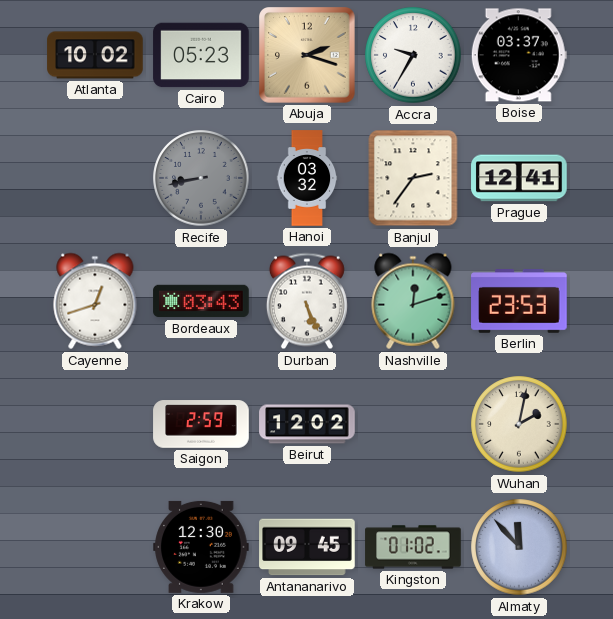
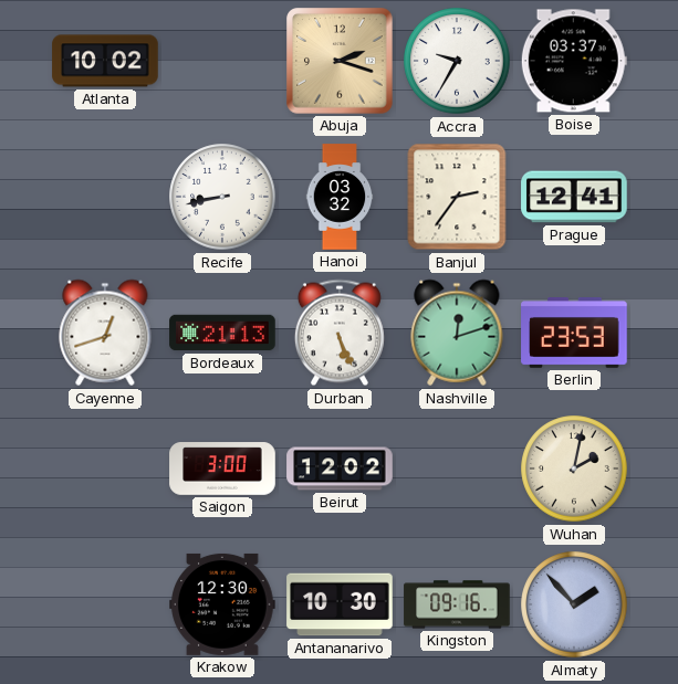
Cairo: 05:23 -> none (201, 55)
Recife dial: grey -> white (222, 197)
Bordeaux: 03:43 -> 21:13 (222, 333)
Saigon: 2:59 -> 3:00 (222, 469)
Antananarivo: 09:45 -> 10:30 (340, 604)
Kingston: 01:02 -> 09:16 (457, 604)
Almaty: 11:53 -> 1:53 (574, 604)
